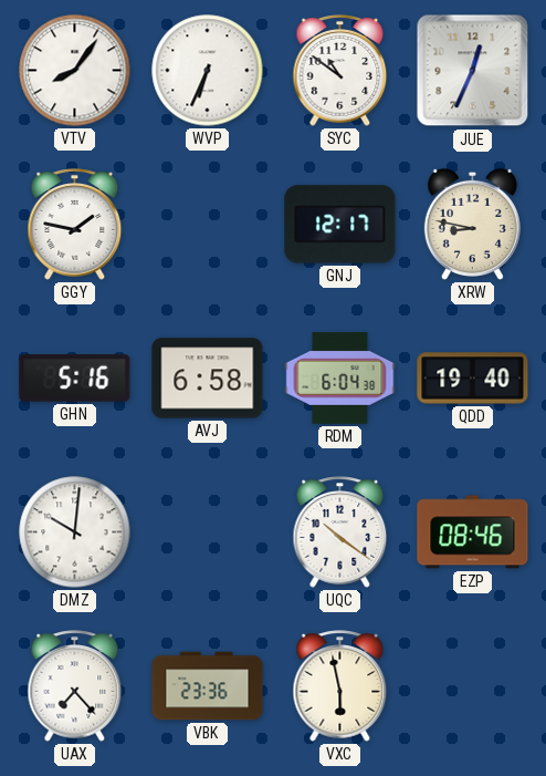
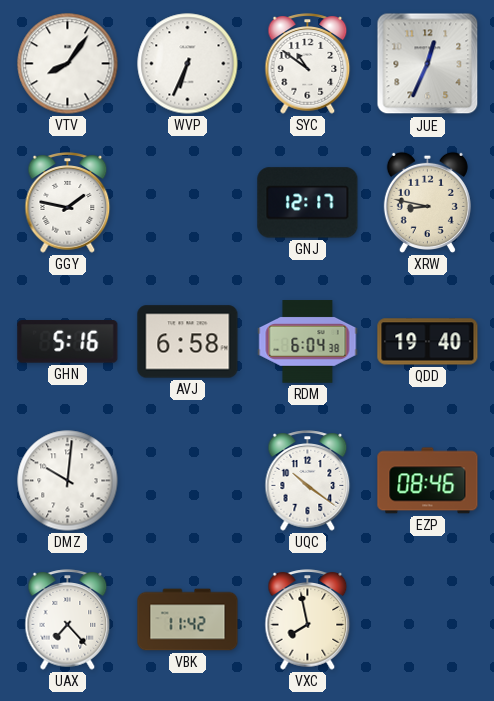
VBK: 23:36 -> 11:42 (188, 620)
VXC: 5:58 -> 7:58 (308, 620)
